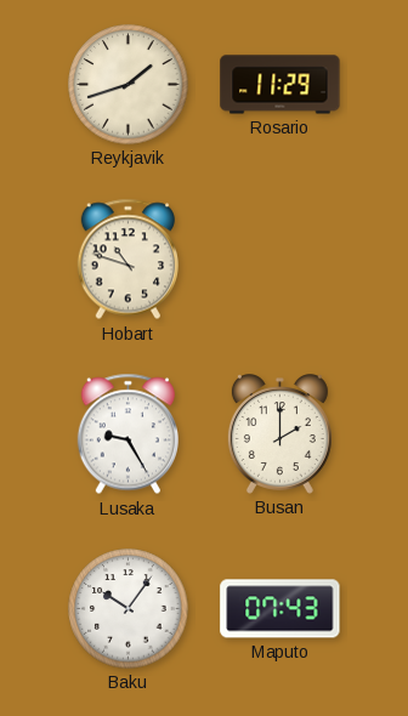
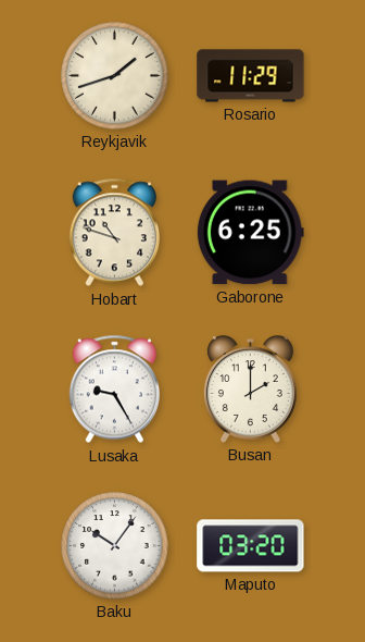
Gaborone: none -> 6:25 (250, 233)
Maputo: 07:43 -> 03:20 (251, 546)
